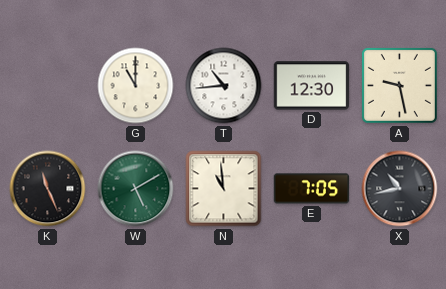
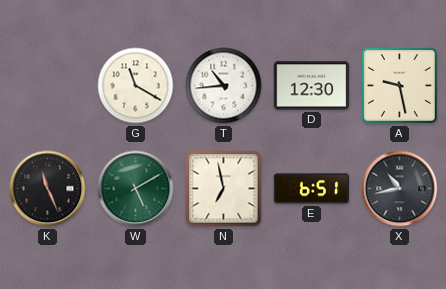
G: 11:00 -> 11:20 (136, 86)
N: 10:59 -> 6:58 (224, 189)
E: 7:05 -> 6:51 (312, 189)
